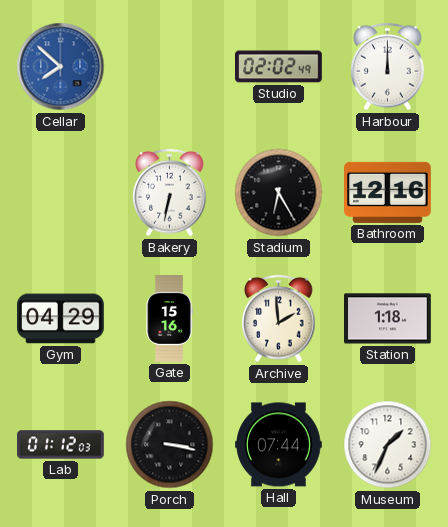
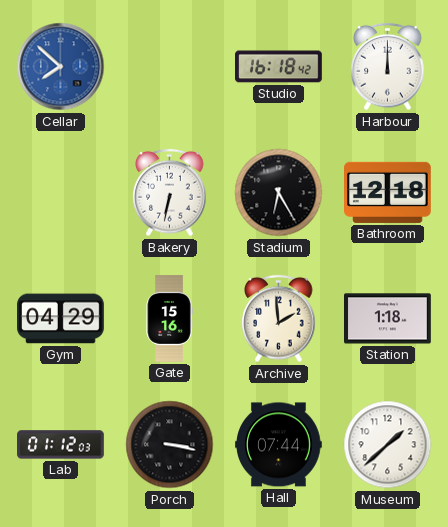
Studio: 02:02 -> 16:18 (279, 67)
Bathroom: 12:16 -> 12:18 (388, 192)
Museum: 1:34 -> 1:38 (388, 445)
